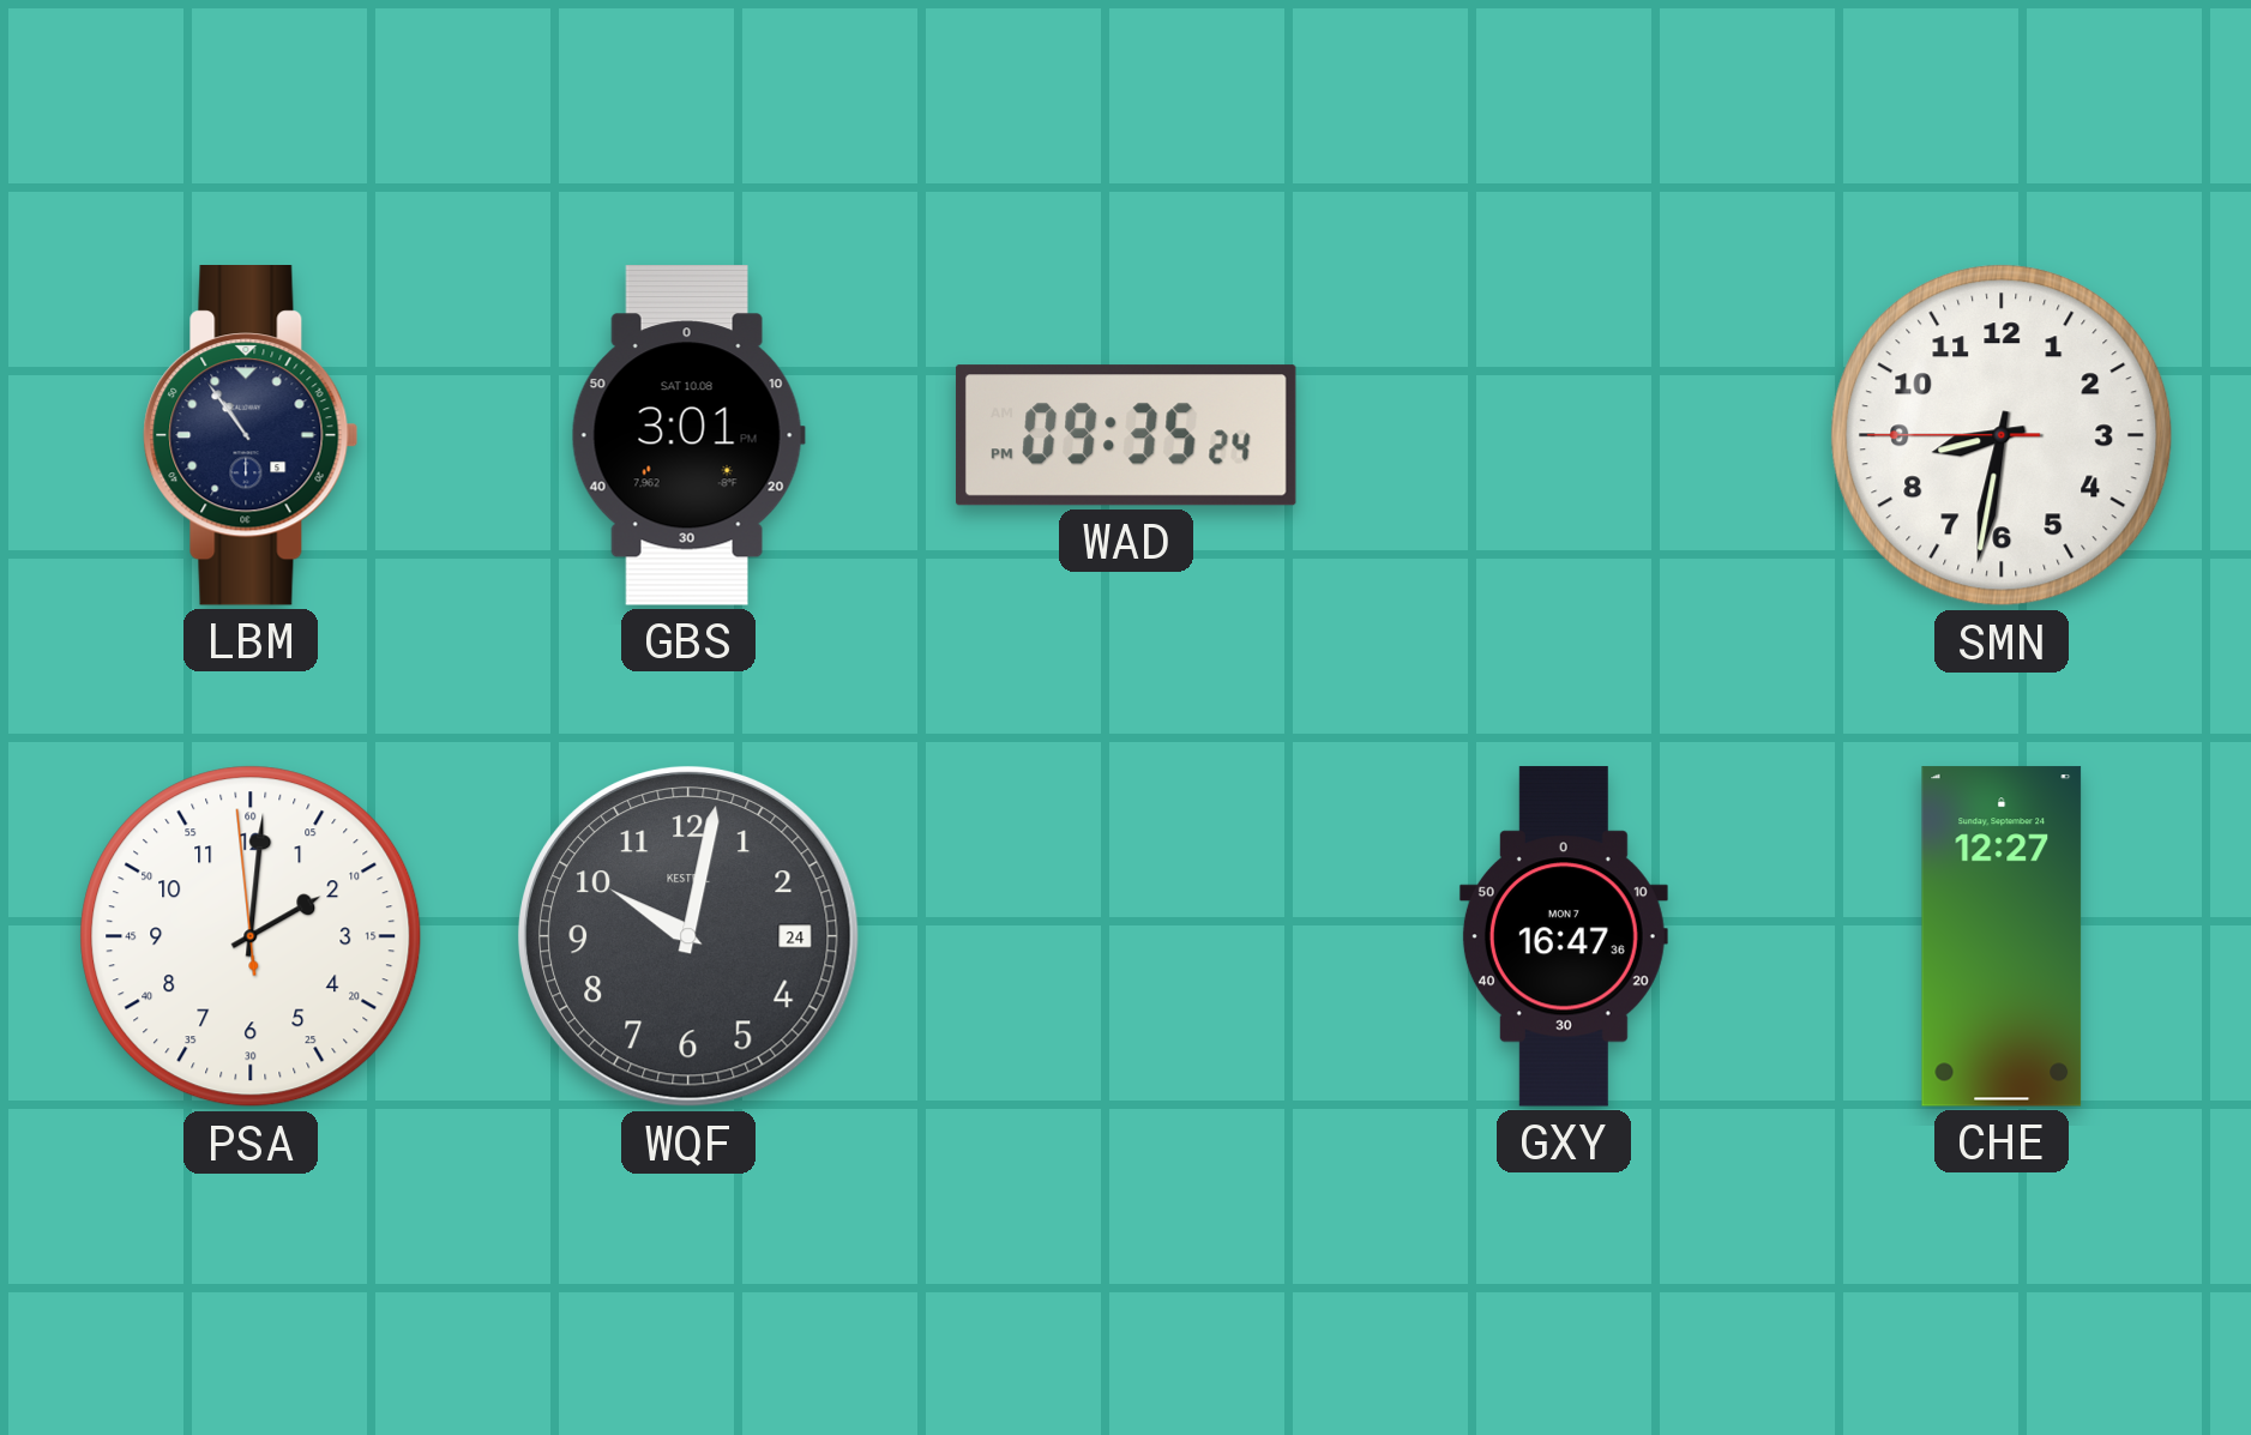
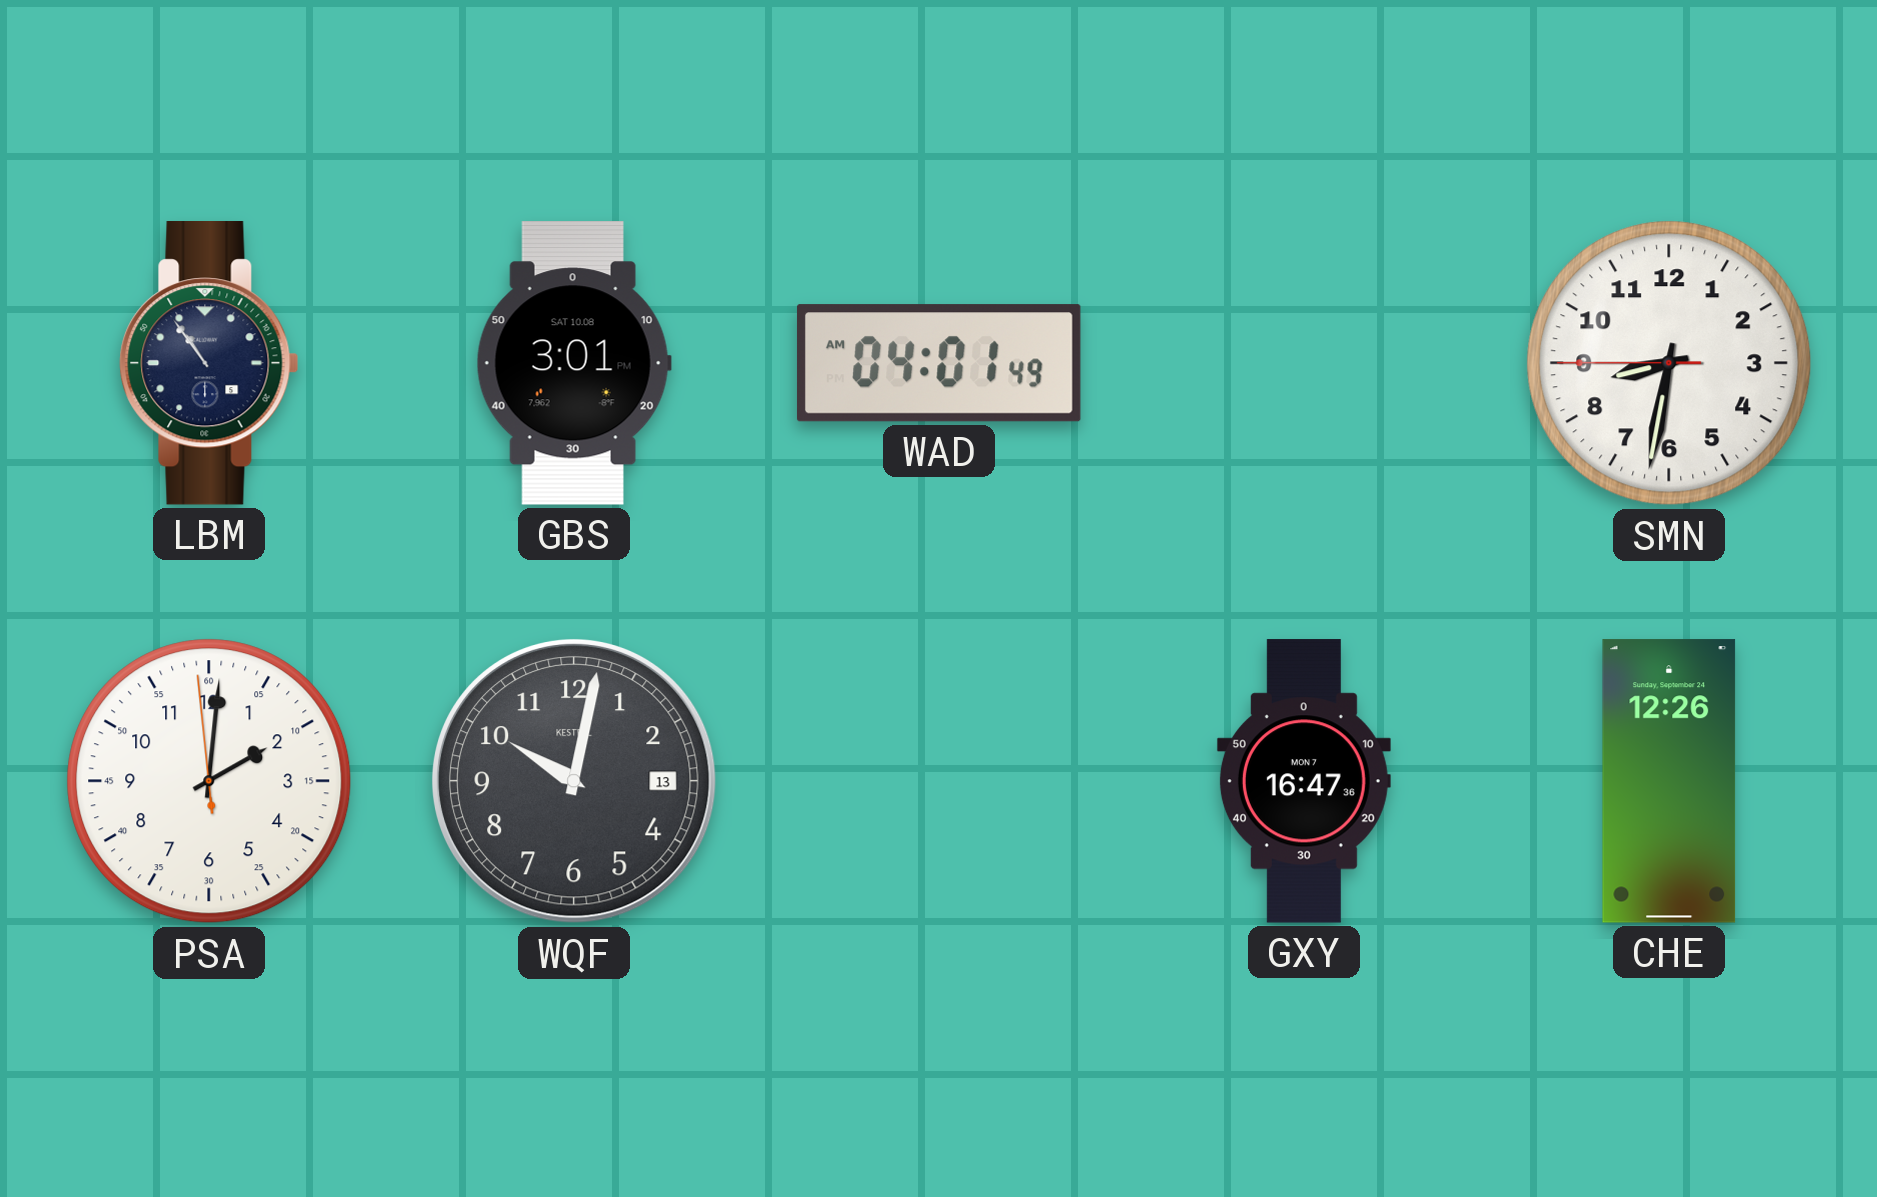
WAD: 09:35 -> 04:01 (939, 363)
WQF date: 24 -> 13 (574, 781)
CHE: 12:27 -> 12:26 (1669, 781)
